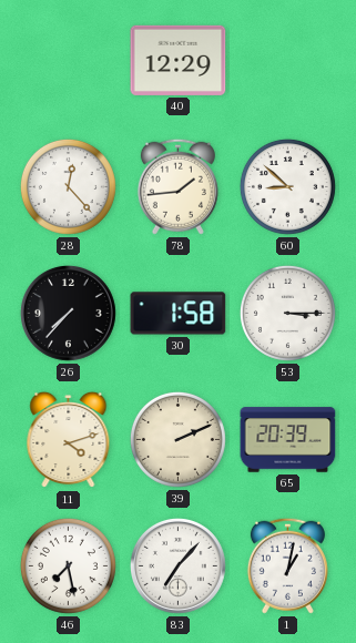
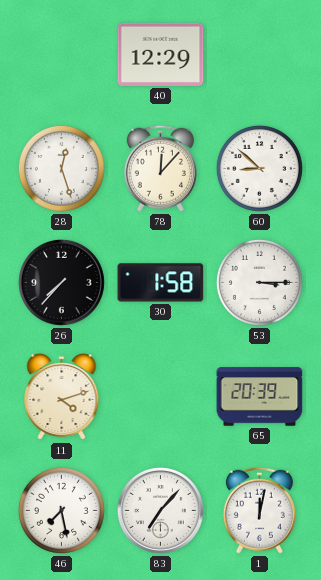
28: 12:23 -> 12:27 (61, 168)
78: 1:44 -> 12:07 (160, 168)
39: 2:11 -> none (177, 439)
1: 1:02 -> 12:02 (259, 510)
